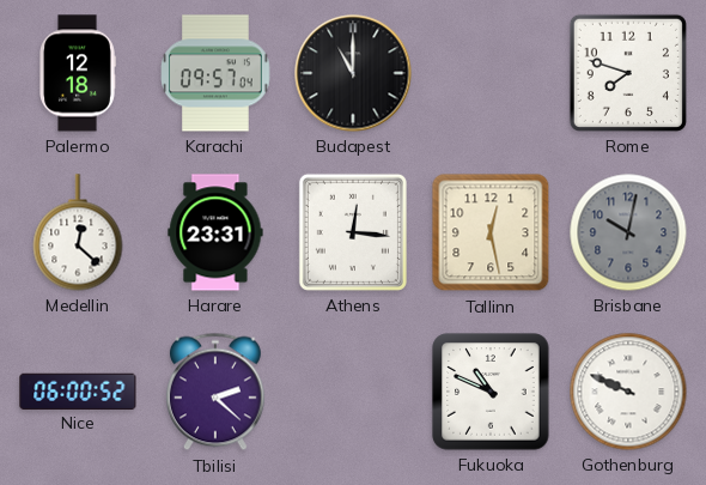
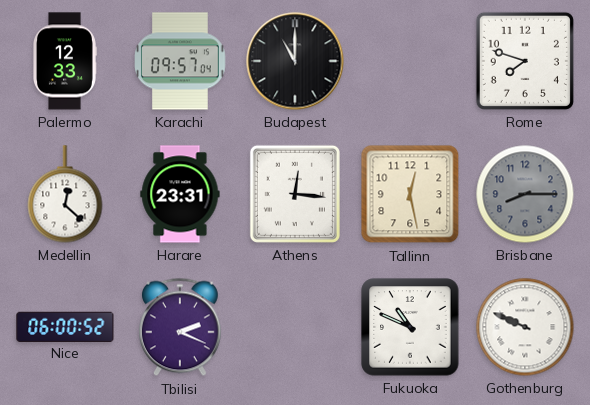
Palermo: 12:18 -> 12:33 (65, 61)
Brisbane: 10:02 -> 8:15 (525, 194)
Tbilisi: 2:22 -> 2:19 (180, 327)
